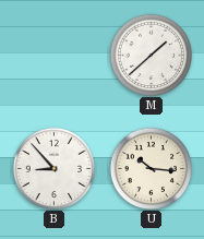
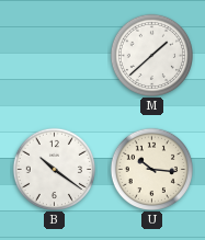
B: 8:53 -> 10:21 (54, 169)
